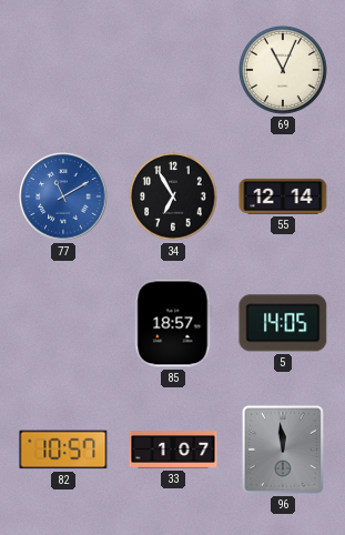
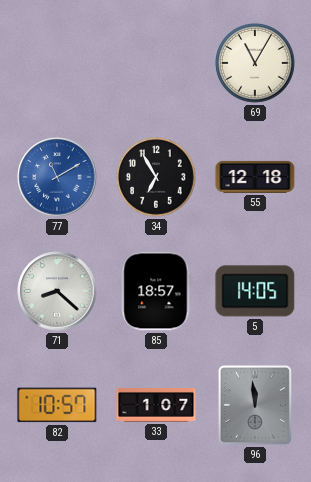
69: 11:04 -> 11:05 (255, 63)
55: 12:14 -> 12:18 (255, 177)
71: none -> 8:22 (57, 291)
